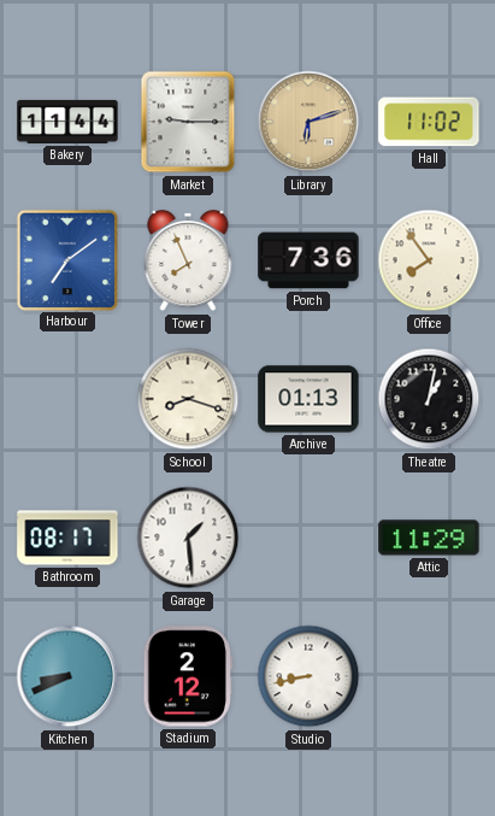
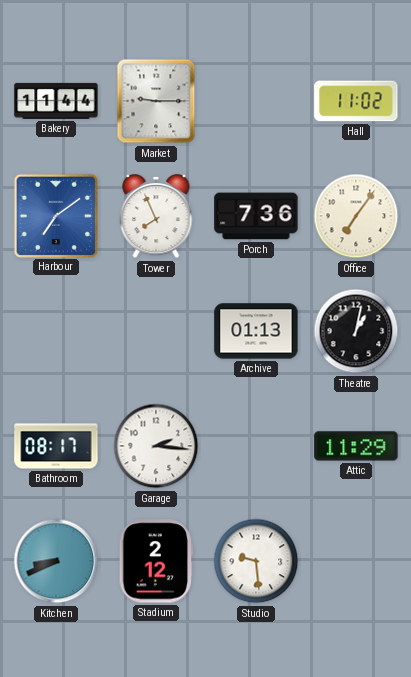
Library: 6:12 -> none (308, 122)
Office: 7:54 -> 7:06 (356, 216)
School: 8:18 -> none (188, 399)
Garage: 1:29 -> 2:16 (156, 446)
Studio: 8:43 -> 9:29 (256, 561)
